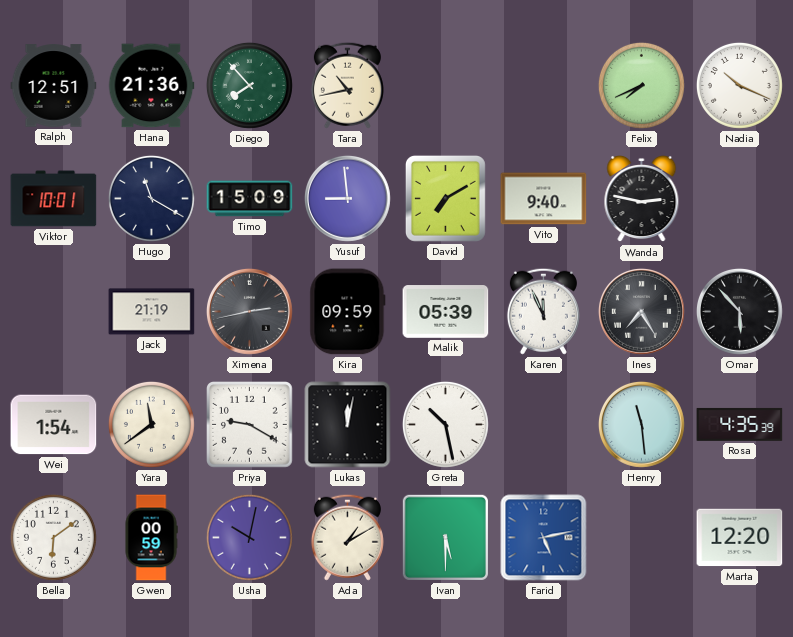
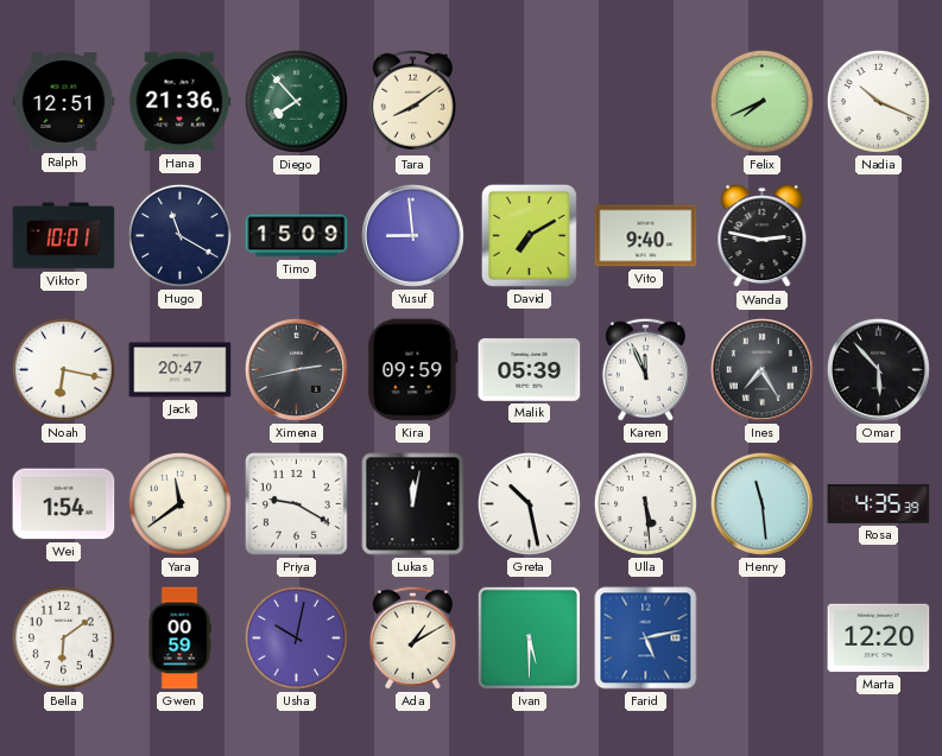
Tara: 10:43 -> 8:09 (412, 101)
Noah: none -> 6:17 (63, 369)
Jack: 21:19 -> 20:47 (181, 370)
Ulla: none -> 5:29 (645, 503)
